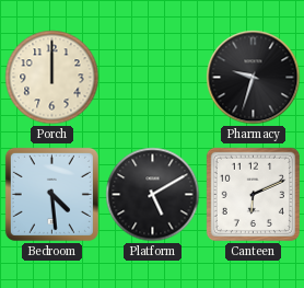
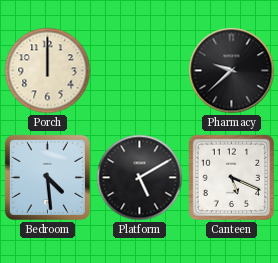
Pharmacy: 9:33 -> 9:38 (232, 71)
Canteen: 6:11 -> 5:19 (231, 177)
